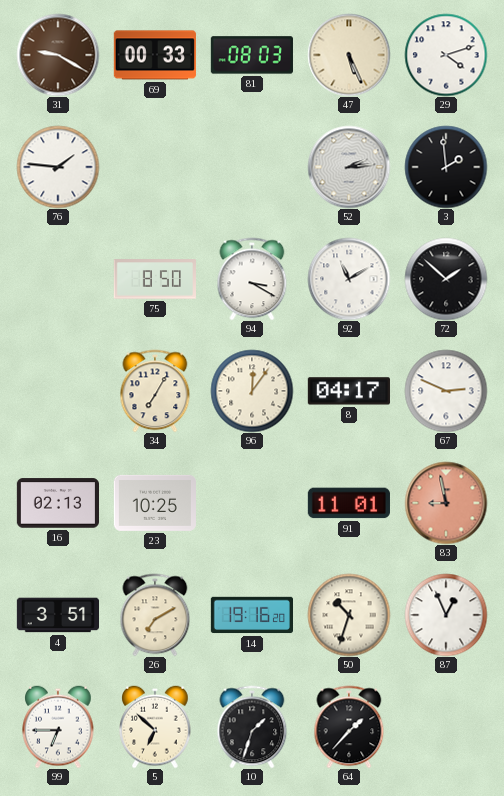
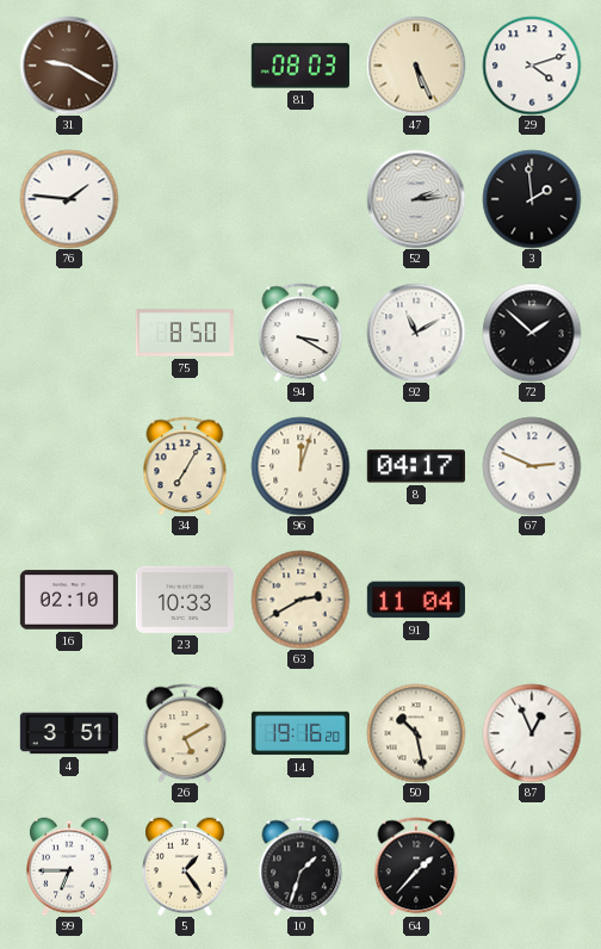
69: 00:33 -> none (155, 55)
96: 12:06 -> 12:03 (300, 466)
16: 02:13 -> 02:10 (68, 600)
23: 10:25 -> 10:33 (184, 600)
63: none -> 2:40 (300, 600)
91: 11:01 -> 11:04 (416, 600)
83: 8:58 -> none (446, 503)
26: 7:10 -> 5:10 (185, 733)
50: 10:33 -> 10:28 (416, 733)
5: 6:52 -> 1:24 (185, 867)
